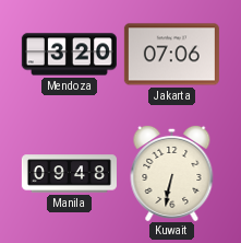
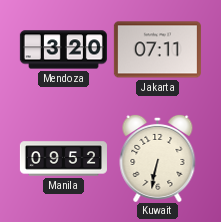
Jakarta: 07:06 -> 07:11 (157, 50)
Manila: 09:48 -> 09:52 (63, 159)
